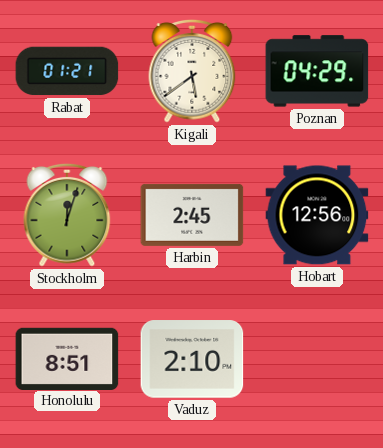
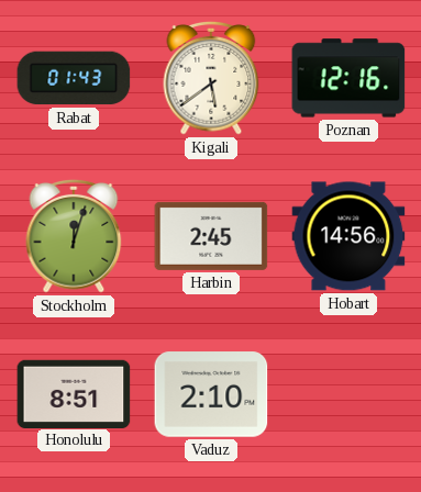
Rabat: 01:21 -> 01:43 (74, 78)
Poznan: 04:29 -> 12:16 (348, 78)
Hobart: 12:56 -> 14:56 (348, 236)
